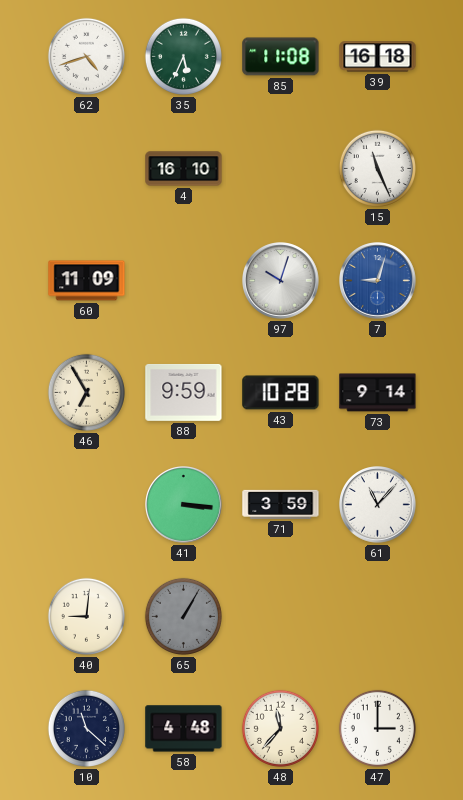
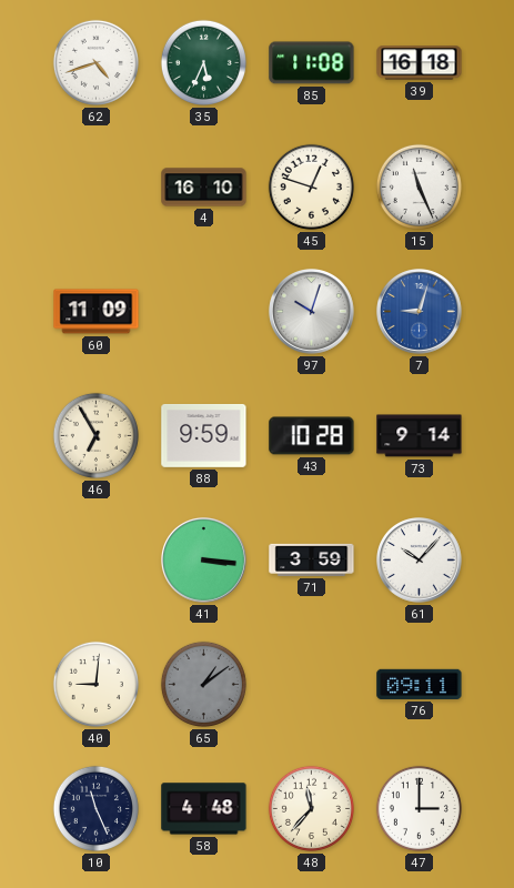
45: none -> 12:48 (311, 186)
61: 11:07 -> 10:07 (420, 561)
65: 1:05 -> 1:09 (203, 684)
76: none -> 09:11 (420, 684)
10: 11:22 -> 11:26 (95, 808)
